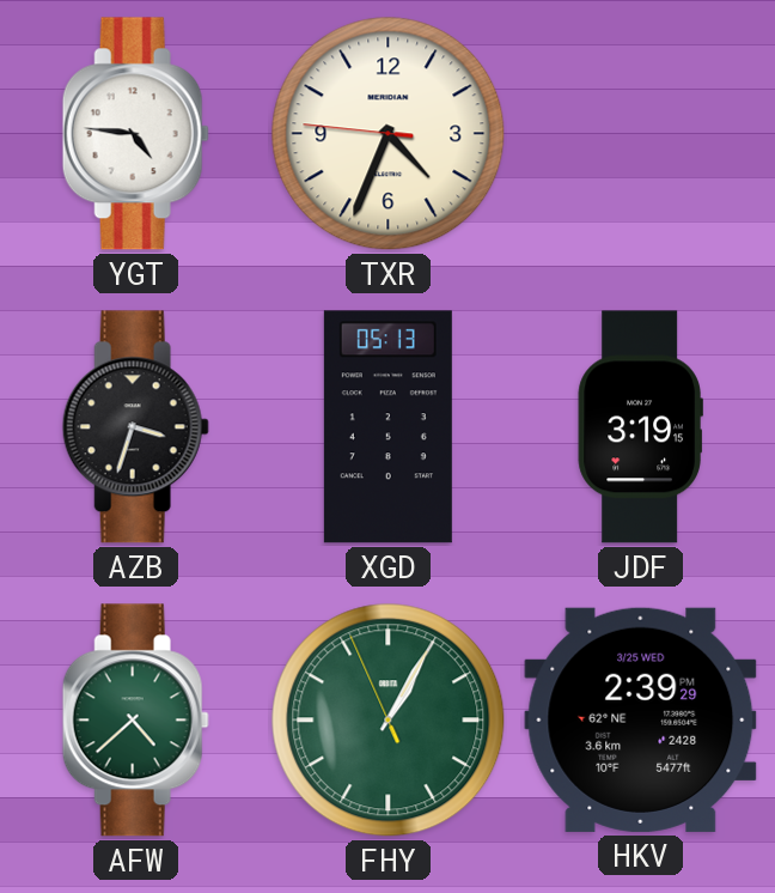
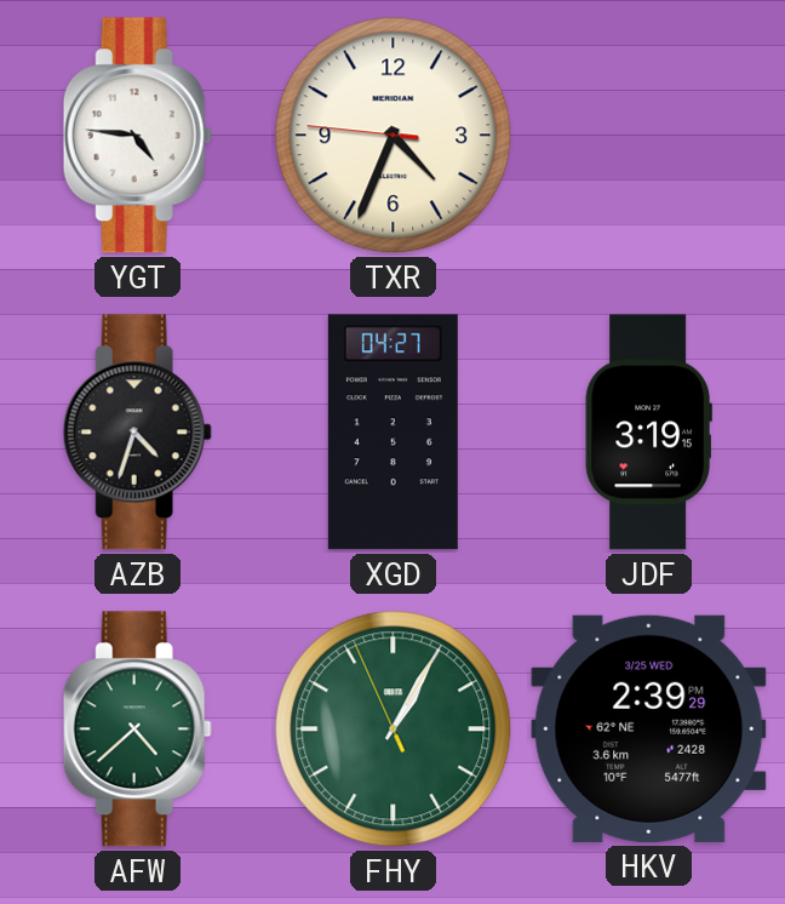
AZB: 3:33 -> 4:33 (137, 433)
XGD: 05:13 -> 04:27 (392, 433)
